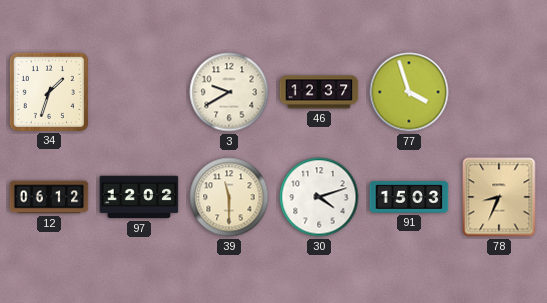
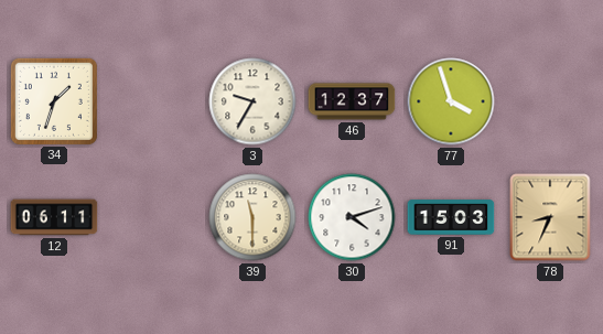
3: 9:40 -> 9:35 (252, 101)
12: 06:12 -> 06:11 (54, 217)
97: 12:02 -> none (139, 197)
